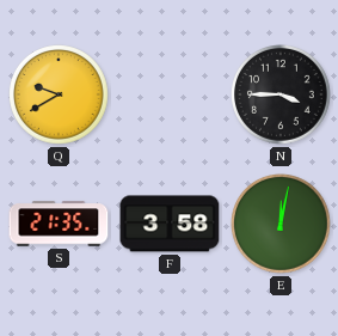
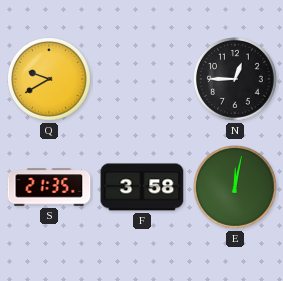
N: 3:45 -> 12:45 (236, 80)
